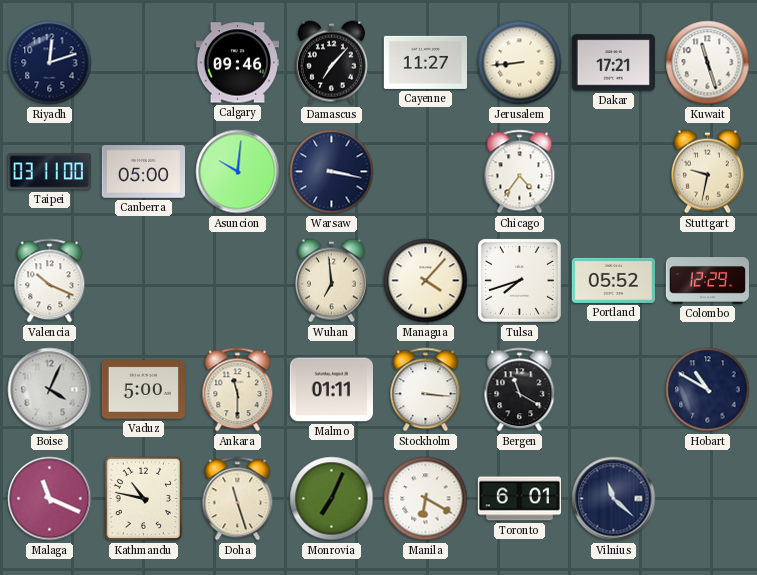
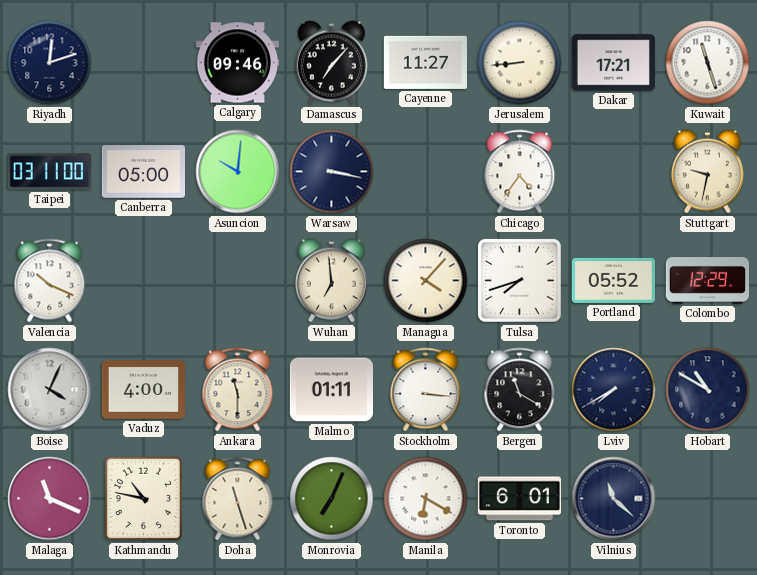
Vaduz: 5:00 -> 4:00 (143, 390)
Lviv: none -> 7:40 (614, 390)
